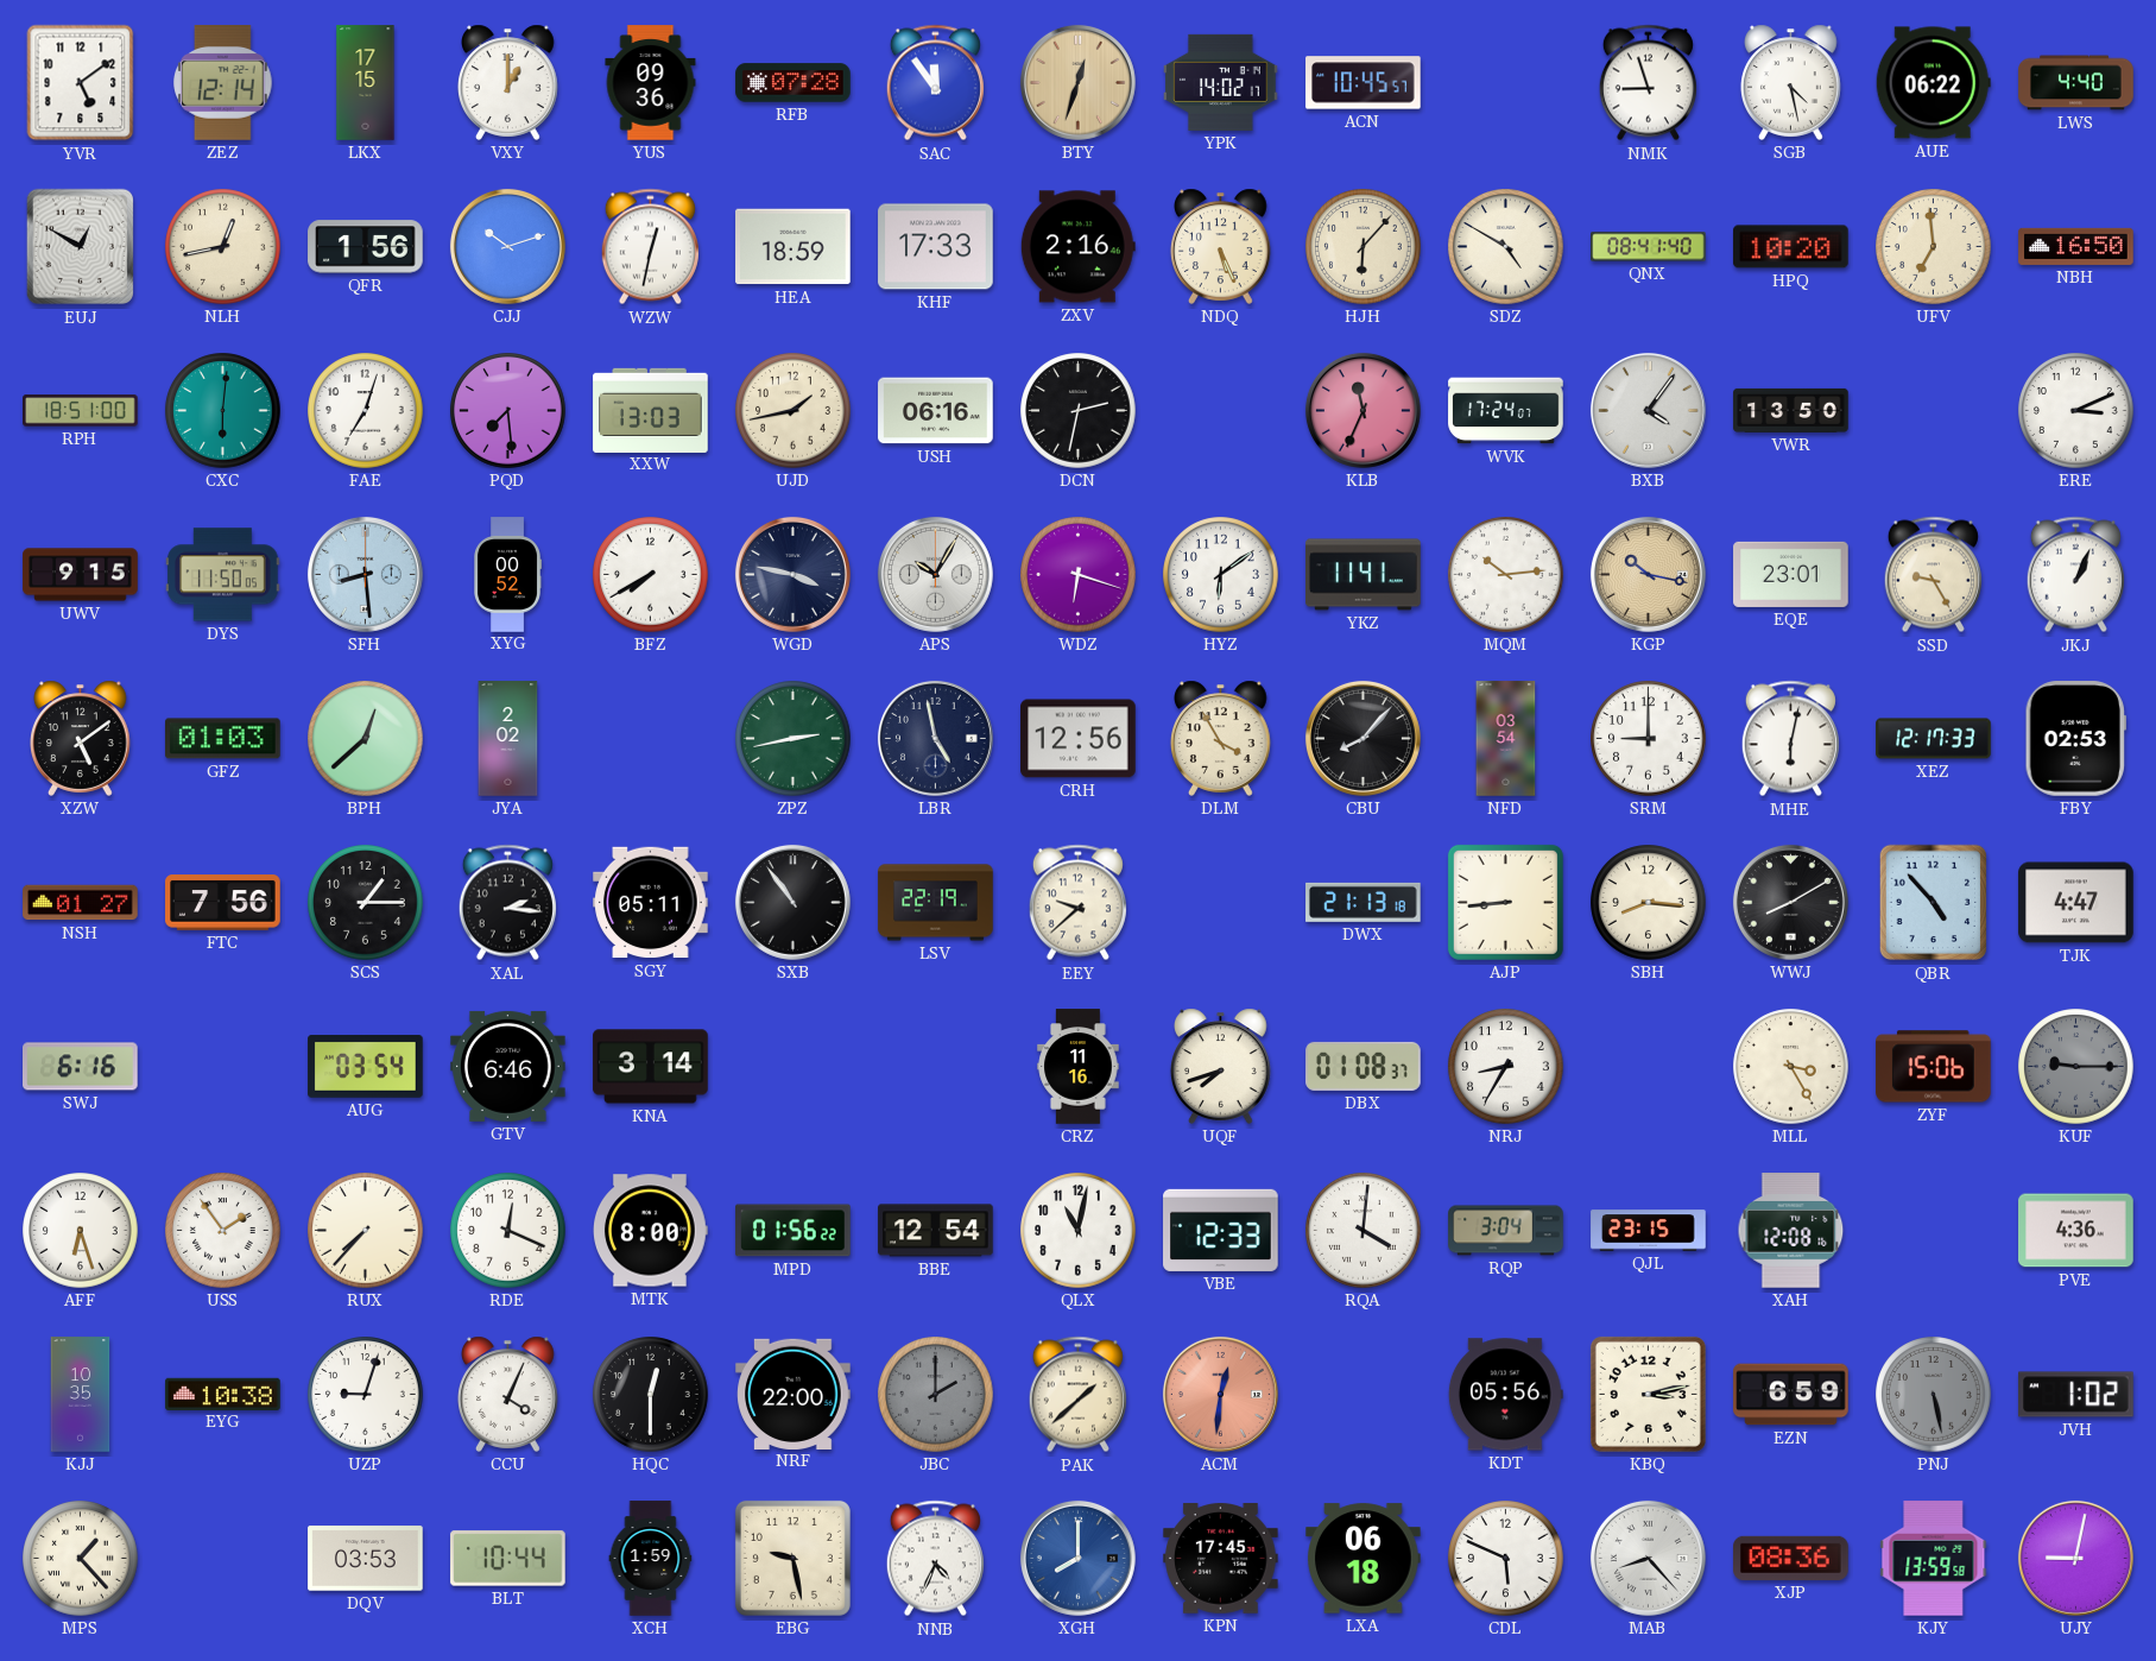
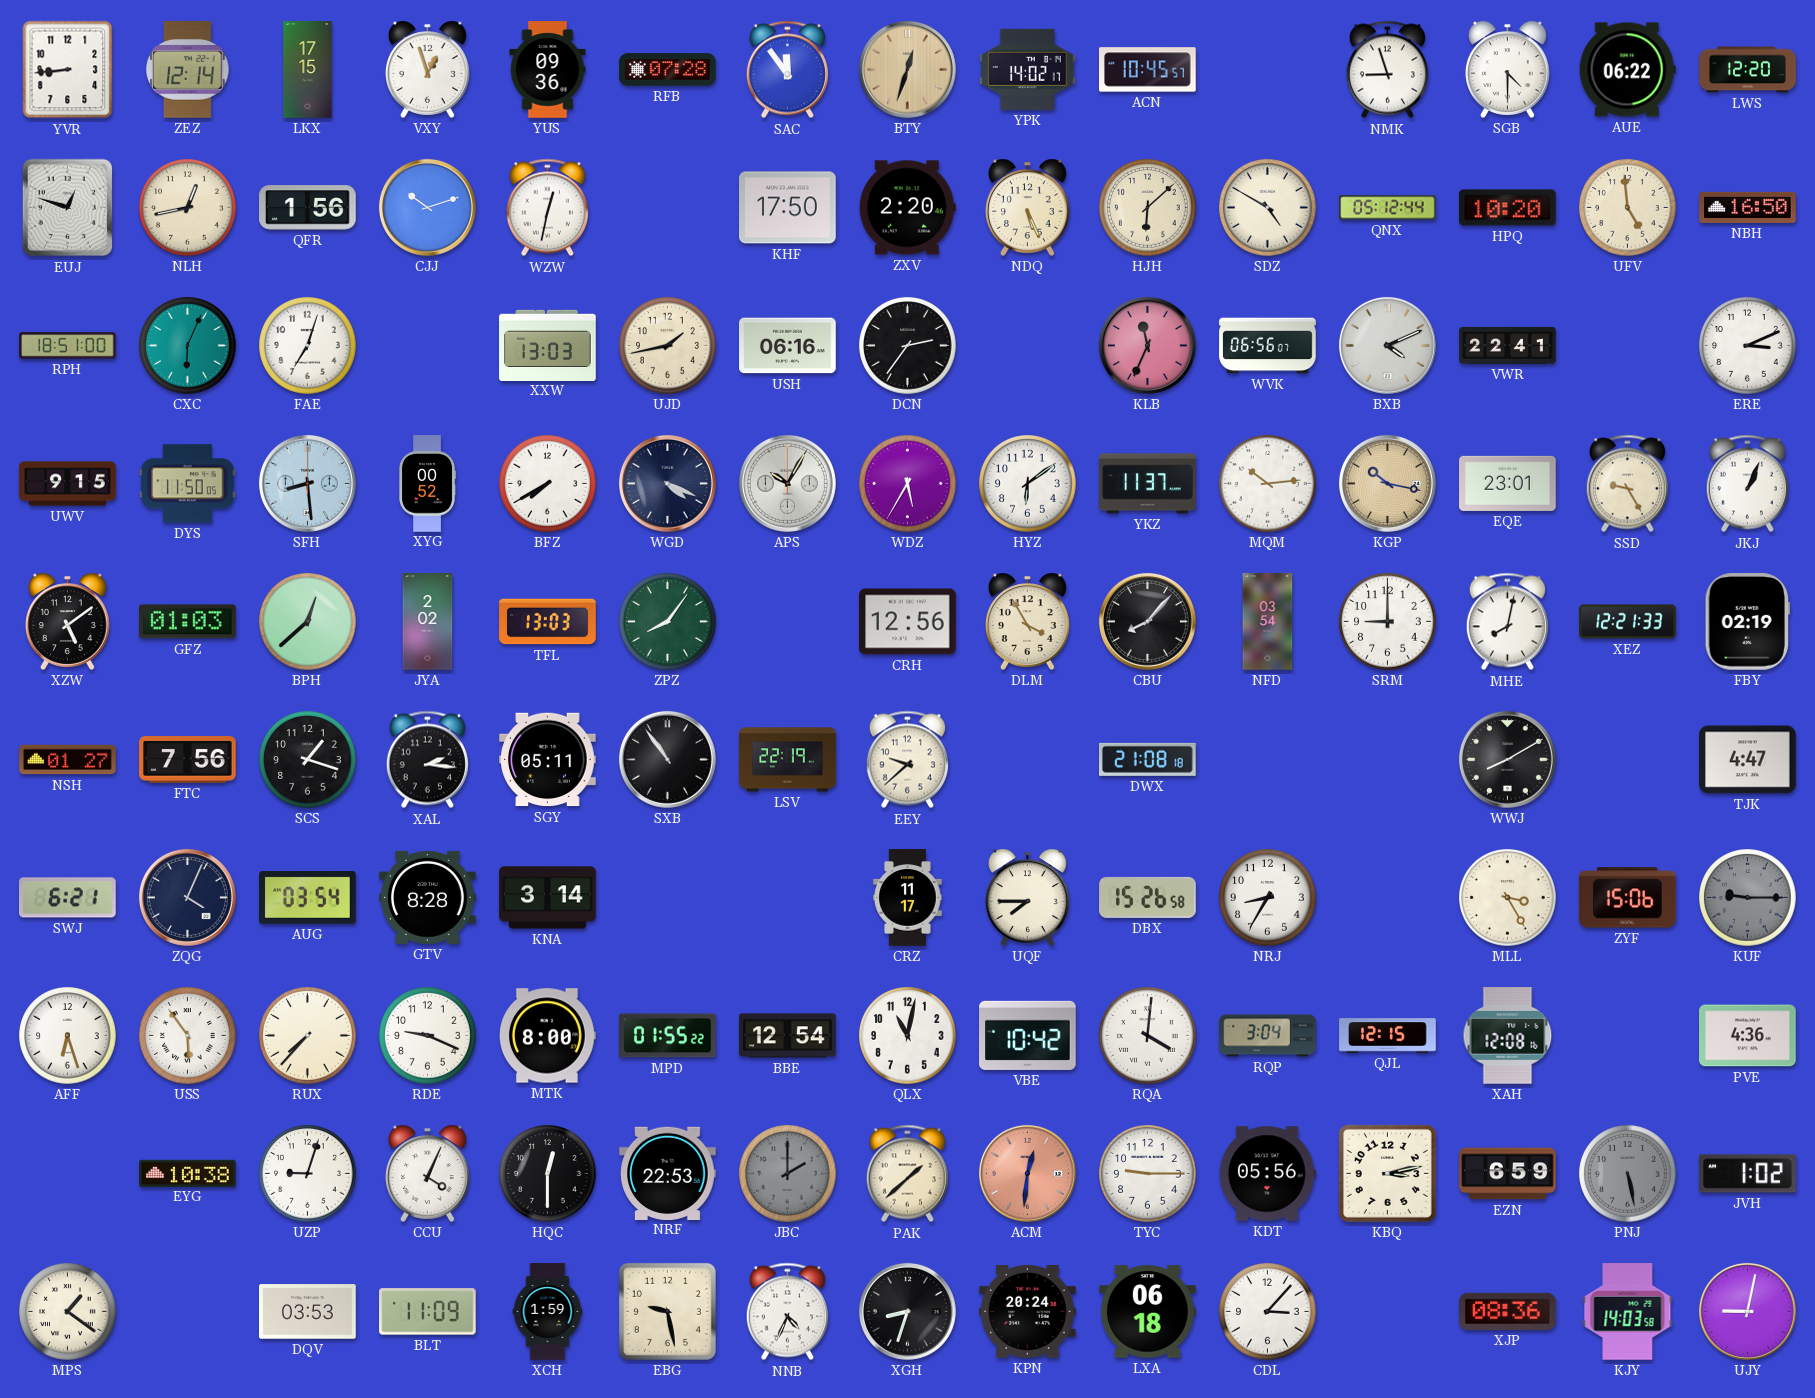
YVR: 5:09 -> 8:44 (68, 70)
VXY: 1:00 -> 12:57 (428, 69)
SGB: 4:28 -> 4:30 (1508, 69)
LWS: 4:40 -> 12:20 (1748, 70)
EUJ: 12:50 -> 12:48 (68, 208)
HEA: 18:59 -> none (794, 247)
KHF: 17:33 -> 17:50 (788, 208)
ZXV: 2:16 -> 2:20 (907, 208)
HJH: 6:07 -> 6:08 (1148, 208)
QNX: 08:41 -> 05:12 (1388, 208)
UFV: 6:59 -> 4:59 (1628, 208)
CXC: 6:01 -> 6:04 (188, 346)
PQD: 7:29 -> none (508, 411)
DCN: 2:32 -> 2:36 (908, 346)
WVK: 17:24 -> 06:56 (1268, 346)
BXB: 4:06 -> 4:11 (1387, 345)
VWR: 13:50 -> 22:41 (1508, 345)
WGD: 3:47 -> 4:19 (667, 483)
WDZ: 6:18 -> 5:35 (908, 484)
YKZ: 11:41 -> 11:37 (1148, 484)
TFL: none -> 13:03 (548, 622)
ZPZ: 2:43 -> 8:06 (668, 622)
LBR: 4:58 -> none (935, 738)
MHE: 6:02 -> 8:02 (1507, 622)
XEZ: 12:17 -> 12:21 (1628, 622)
FBY: 02:53 -> 02:19 (1747, 622)
SCS: 1:15 -> 1:18 (308, 760)
DWX: 21:13 -> 21:08 (1148, 759)
AJP: 8:44 -> none (1505, 902)
SBH: 8:16 -> none (1649, 903)
QBR: 4:53 -> none (1934, 903)
SWJ: 6:16 -> 6:21 (68, 898)
ZQG: none -> 4:04 (187, 897)
GTV: 6:46 -> 8:28 (428, 897)
CRZ: 11:16 -> 11:17 (908, 898)
UQF: 7:42 -> 7:45 (1028, 897)
DBX: 01:08 -> 15:26 (1148, 897)
USS: 1:54 -> 5:54 (188, 1036)
RDE: 12:19 -> 9:19 (428, 1036)
MPD: 01:56 -> 01:55 (668, 1036)
VBE: 12:33 -> 10:42 (1028, 1035)
QJL: 23:15 -> 12:15 (1388, 1036)
KJJ: 10:35 -> none (81, 1395)
NRF: 22:00 -> 22:53 (668, 1173)
TYC: none -> 9:15 (1148, 1174)
MPS: 1:23 -> 1:21 (68, 1312)
BLT: 10:44 -> 11:09 (428, 1312)
XGH: 8:00 -> 8:33 (907, 1311)
XGH dial: blue -> black (907, 1311)
KPN: 17:45 -> 20:24 (1028, 1312)
CDL: 5:49 -> 3:07 (1268, 1312)
MAB: 8:23 -> none (1648, 1558)
KJY: 13:59 -> 14:03 (1628, 1312)
